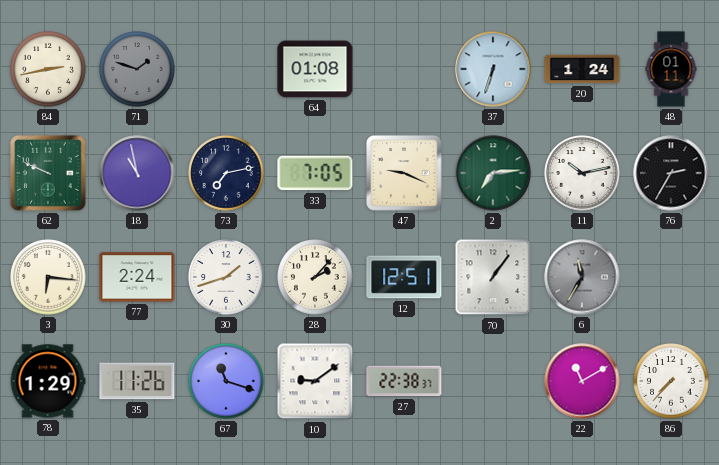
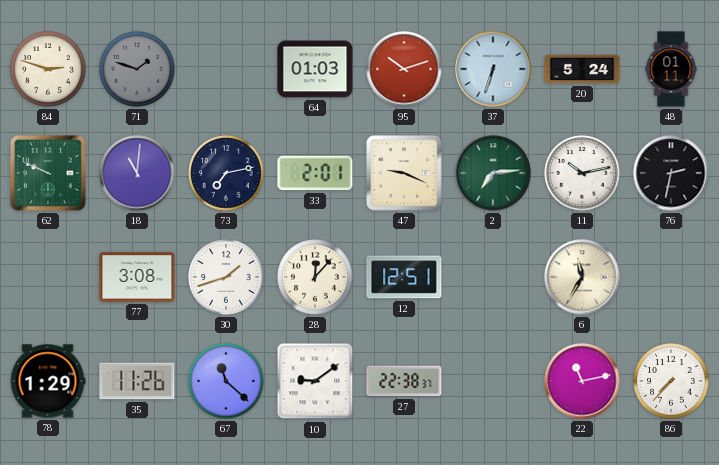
84: 2:43 -> 2:48 (48, 69)
64: 01:08 -> 01:03 (315, 69)
95: none -> 10:12 (404, 69)
20: 1:24 -> 5:24 (582, 69)
18: 10:58 -> 11:01 (137, 173)
33: 7:05 -> 2:01 (315, 173)
76: 2:35 -> 2:32 (671, 173)
3: 6:16 -> none (48, 277)
77: 2:24 -> 3:08 (137, 277)
28: 2:07 -> 12:07 (315, 277)
70: 1:06 -> none (493, 277)
6 dial: grey -> cream (582, 277)
67: 11:18 -> 11:22 (226, 381)
22: 11:10 -> 11:13 (582, 381)
